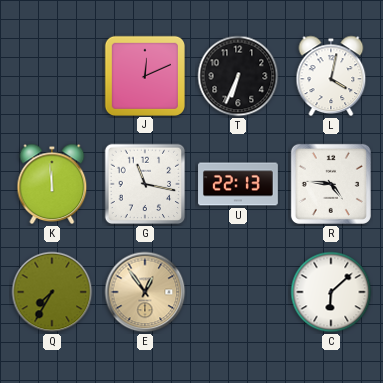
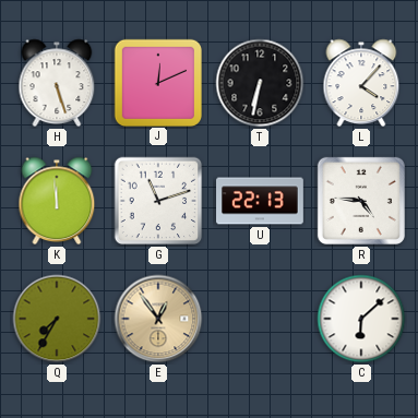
H: none -> 5:27 (57, 83)
T: 6:34 -> 6:32 (260, 83)
L: 4:02 -> 4:07 (361, 83)
G: 11:17 -> 11:12 (158, 201)
